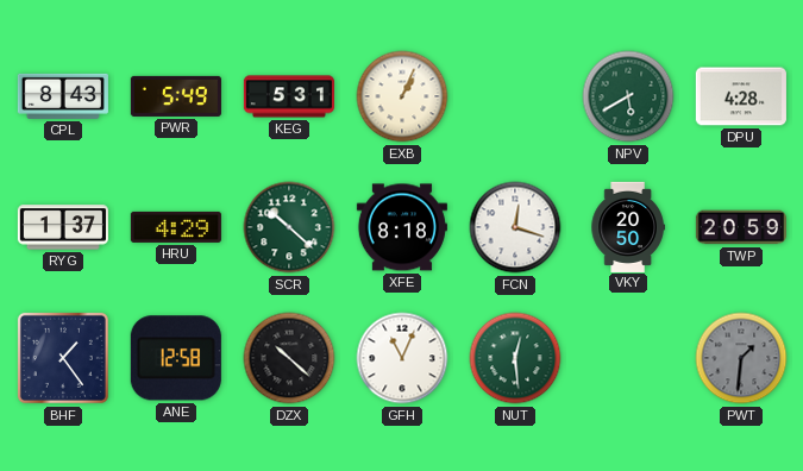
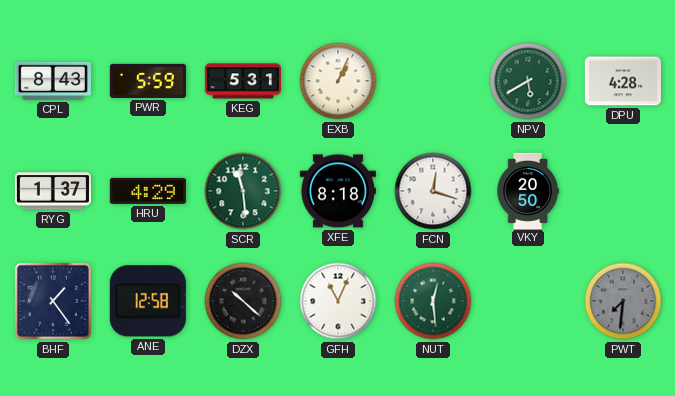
PWR: 5:49 -> 5:59 (148, 81)
SCR: 10:22 -> 11:29 (243, 191)
TWP: 20:59 -> none (741, 227)
PWT: 1:31 -> 7:31 (623, 301)
